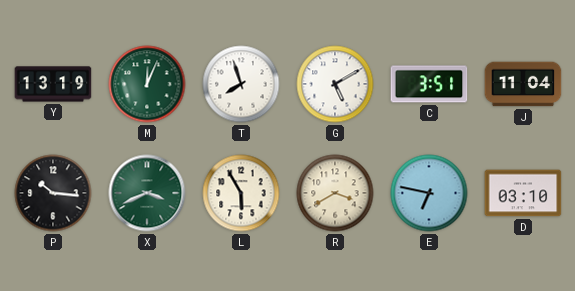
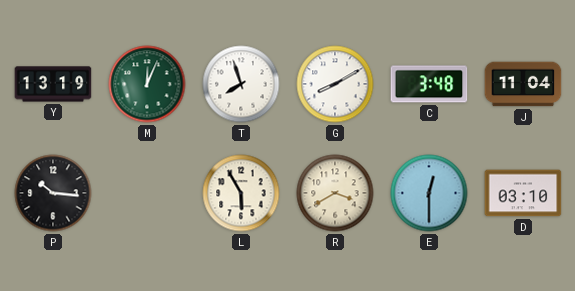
G: 5:10 -> 8:10 (335, 84)
C: 3:51 -> 3:48 (429, 84)
X: 3:41 -> none (147, 193)
E: 6:47 -> 12:30 (429, 193)
